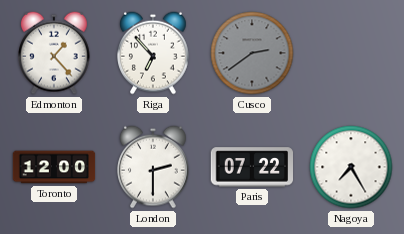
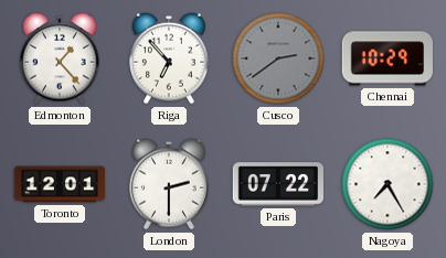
Chennai: none -> 10:29 (387, 58)
Toronto: 12:00 -> 12:01 (60, 184)
